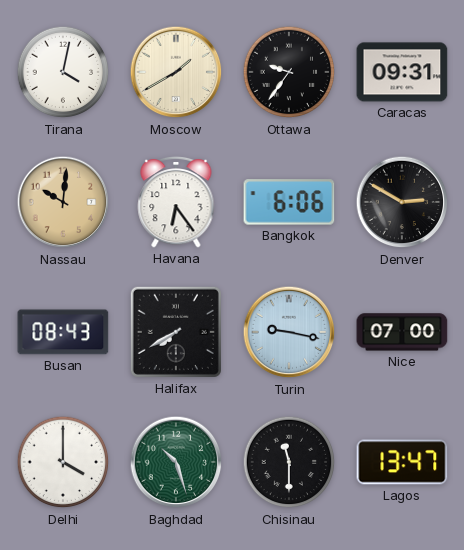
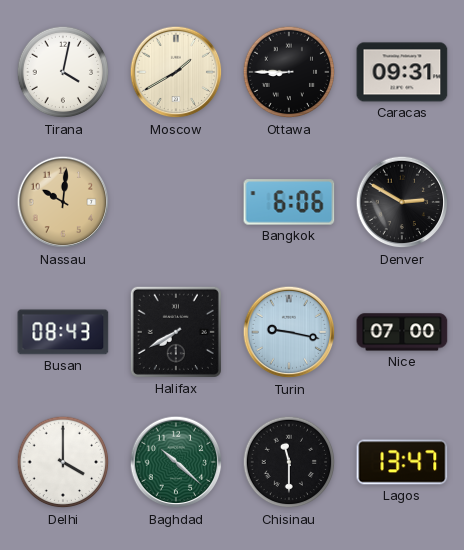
Ottawa: 9:36 -> 8:45 (289, 72)
Havana: 6:24 -> none (176, 202)
Baghdad: 10:27 -> 10:22 (176, 462)
